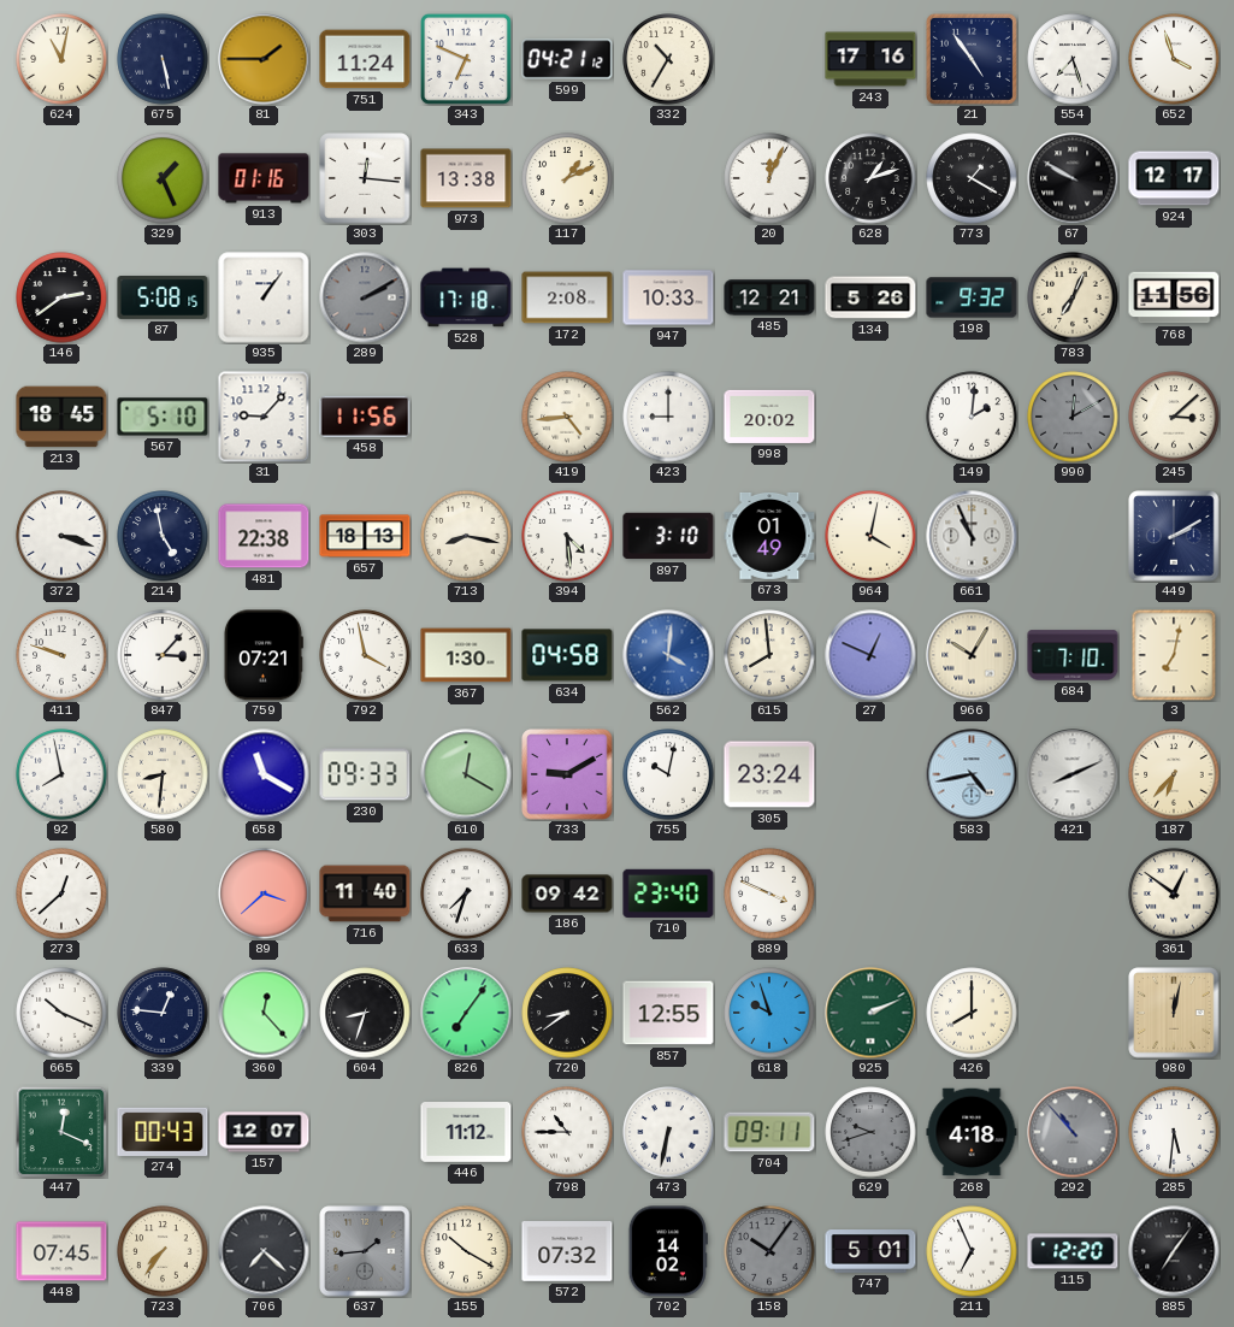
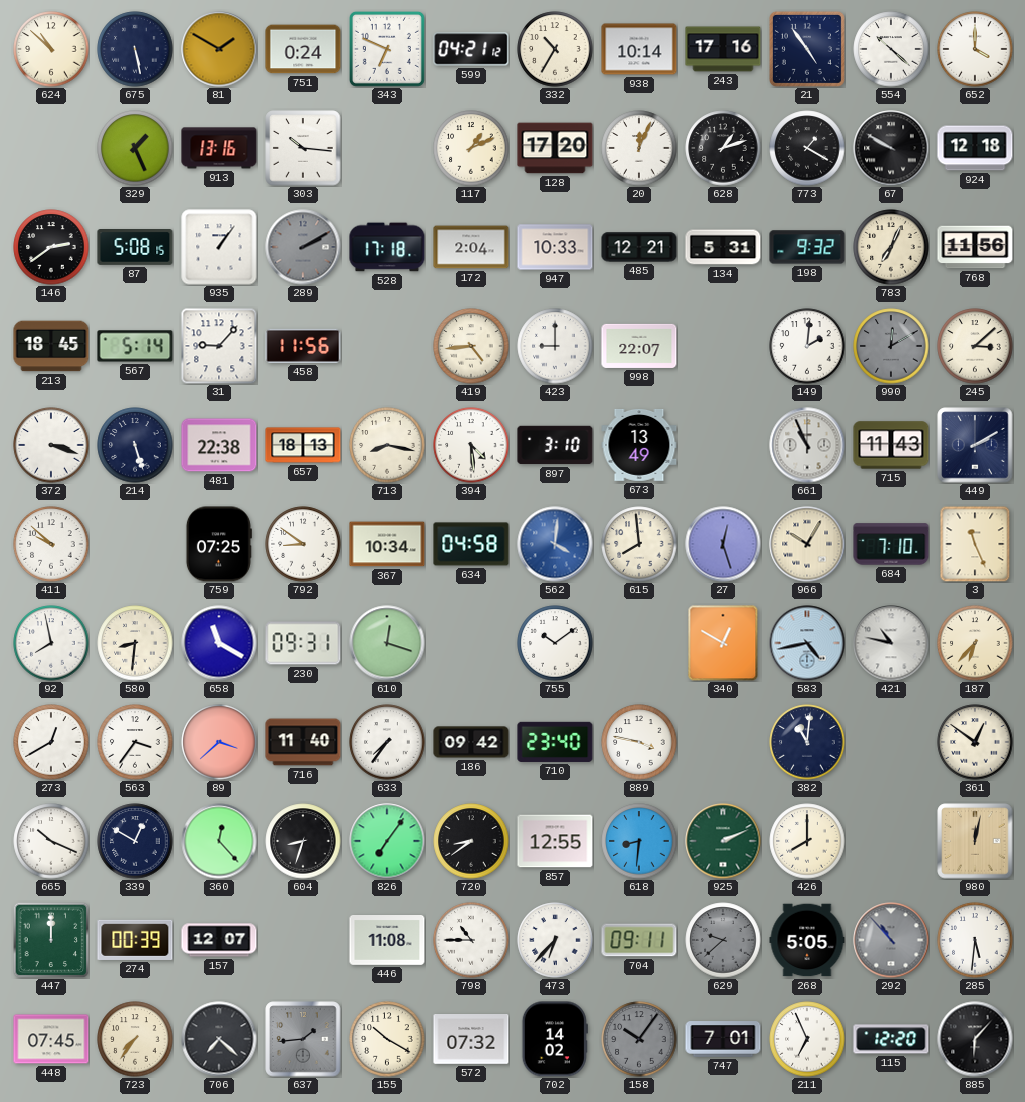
624: 11:02 -> 10:52 (51, 49)
81: 1:45 -> 1:50 (219, 49)
751: 11:24 -> 0:24 (303, 49)
938: none -> 10:14 (639, 49)
554: 7:27 -> 10:22 (891, 49)
652: 3:57 -> 4:00 (975, 49)
913: 01:16 -> 13:16 (219, 148)
303: 12:16 -> 10:16 (303, 148)
973: 13:38 -> none (466, 178)
128: none -> 17:20 (555, 148)
924: 12:17 -> 12:18 (975, 148)
172: 2:08 -> 2:04 (471, 247)
134: 5:26 -> 5:31 (723, 247)
567: 5:10 -> 5:14 (135, 346)
998: 20:02 -> 22:07 (639, 346)
214: 4:58 -> 5:27 (135, 445)
673: 01:49 -> 13:49 (639, 445)
964: 4:02 -> none (870, 536)
715: none -> 11:43 (891, 445)
411: 9:48 -> 9:52 (51, 544)
847: 3:07 -> none (163, 655)
759: 07:21 -> 07:25 (218, 544)
792: 3:58 -> 8:51 (303, 544)
367: 1:30 -> 10:34 (387, 544)
27: 12:49 -> 12:27 (723, 544)
3: 7:02 -> 11:26 (975, 544)
230: 09:33 -> 09:31 (303, 643)
610: 12:20 -> 12:18 (387, 643)
733: 9:10 -> none (567, 774)
755: 10:02 -> 10:09 (555, 643)
305: 23:24 -> none (769, 774)
340: none -> 12:50 (723, 643)
421: 8:11 -> 10:47 (891, 643)
273: 12:38 -> 12:40 (51, 742)
563: none -> 3:36 (135, 742)
633: 7:33 -> 7:36 (387, 742)
889: 3:49 -> 3:47 (639, 742)
382: none -> 11:01 (807, 742)
339: 12:46 -> 12:50 (135, 841)
618: 9:57 -> 8:31 (639, 841)
447: 12:19 -> 12:00 (51, 940)
274: 00:43 -> 00:39 (135, 940)
446: 11:12 -> 11:08 (387, 941)
473: 6:32 -> 6:37 (555, 940)
629: 9:42 -> 9:38 (723, 940)
268: 4:18 -> 5:05 (807, 940)
747: 5:01 -> 7:01 (723, 1039)
885: 7:06 -> 6:07 (975, 1039)
